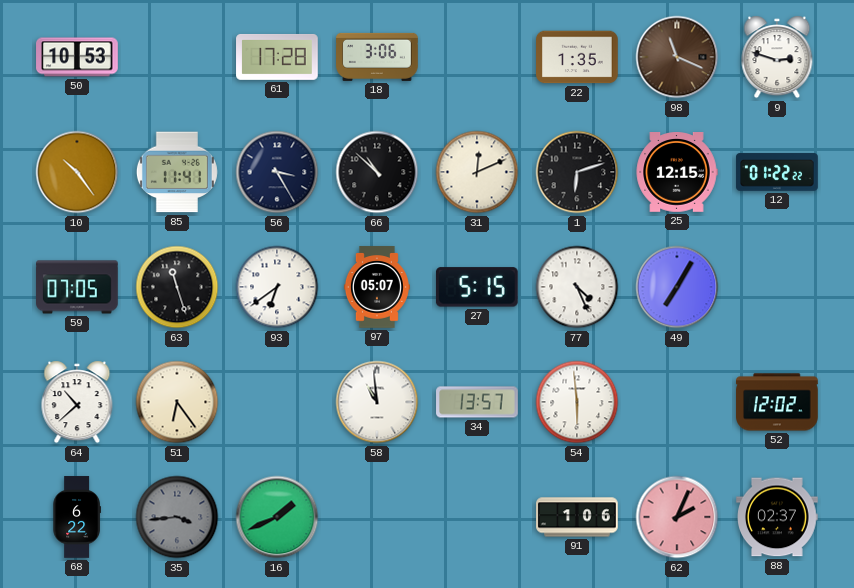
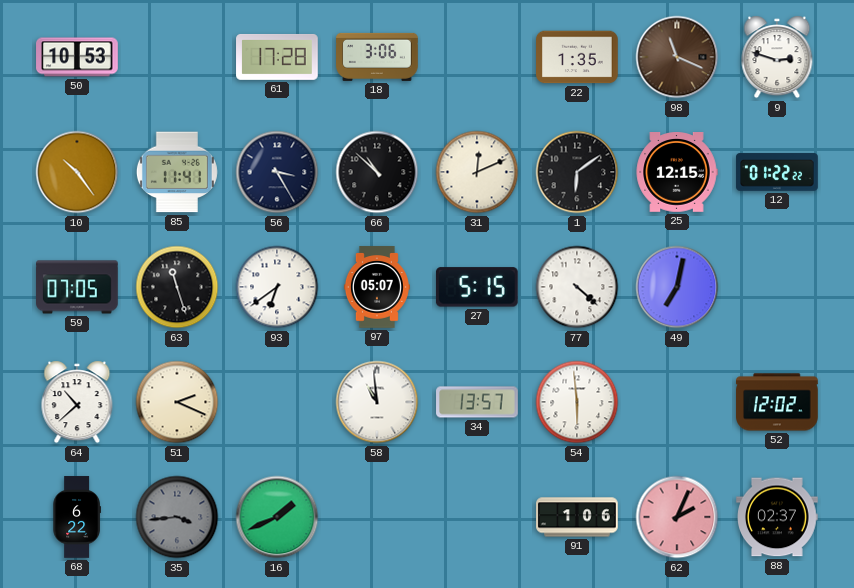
1: 6:12 -> 6:09 (577, 172)
77: 4:26 -> 4:22 (577, 287)
49: 7:05 -> 7:02 (677, 287)
51: 6:24 -> 2:19 (177, 402)
